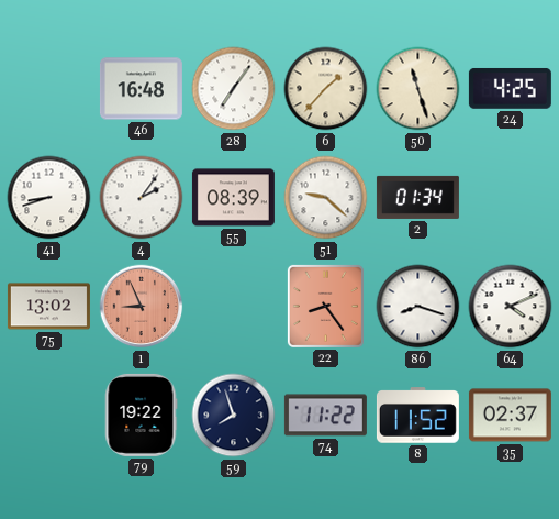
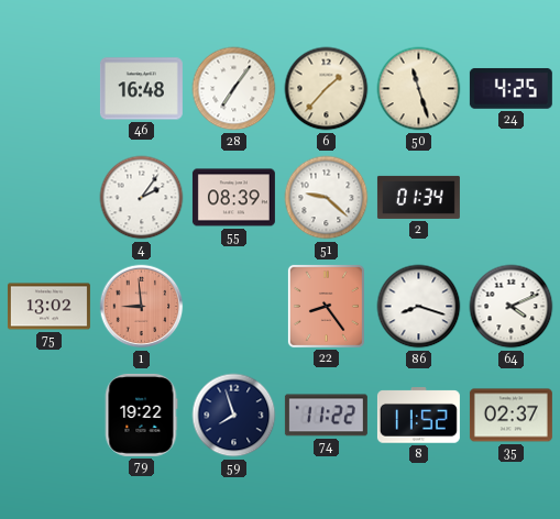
41: 8:42 -> none (49, 198)
1: 8:56 -> 8:59 (142, 307)
